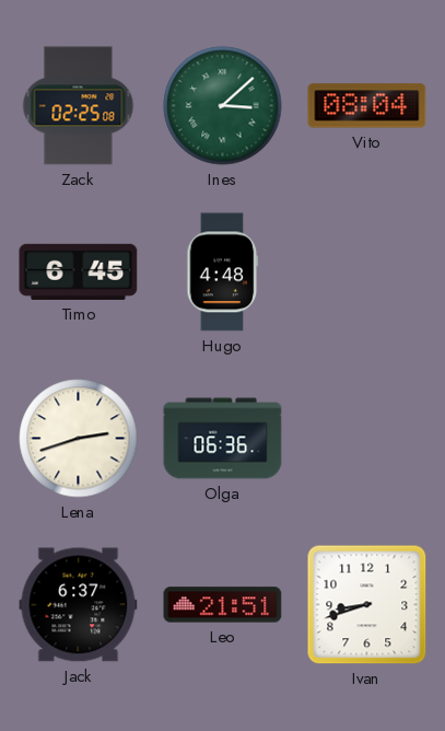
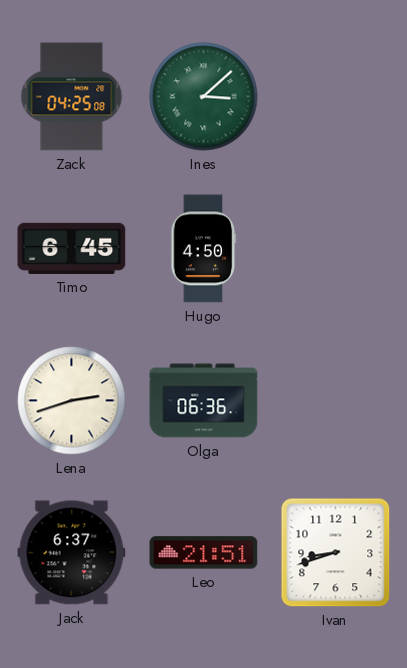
Zack: 02:25 -> 04:25 (72, 97)
Vito: 08:04 -> none (367, 106)
Hugo: 4:48 -> 4:50 (204, 249)
